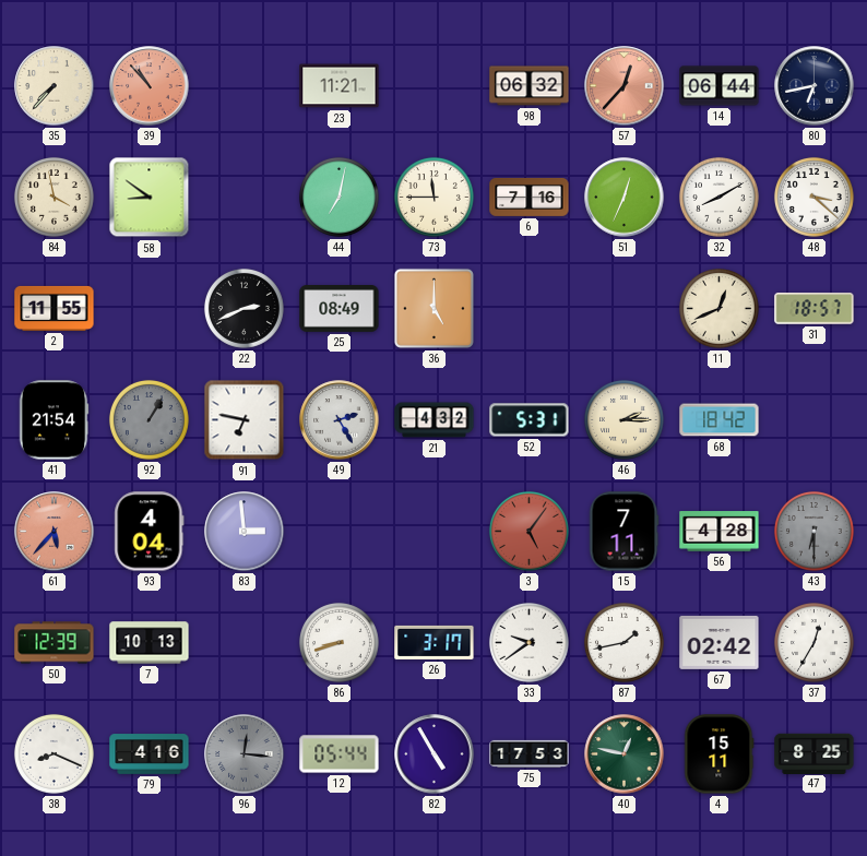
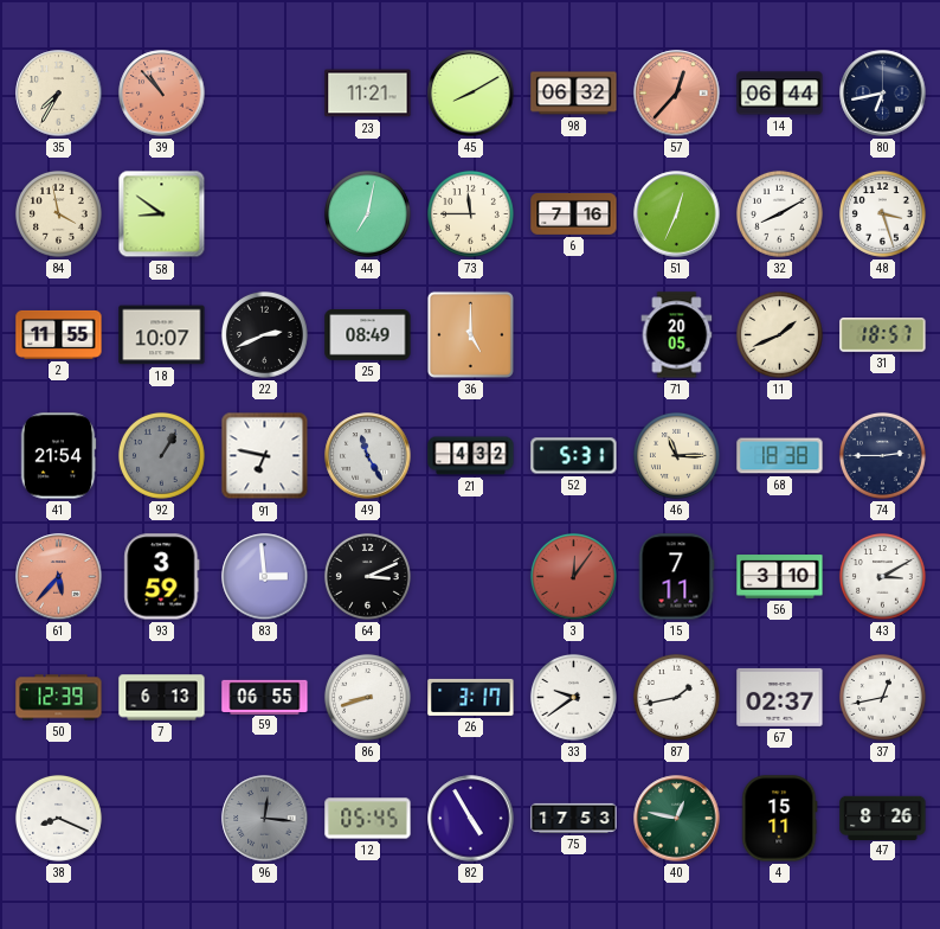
35: 7:37 -> 7:35 (59, 94)
45: none -> 8:10 (471, 94)
48: 3:22 -> 3:27 (882, 213)
18: none -> 10:07 (162, 335)
71: none -> 20:05 (677, 335)
11: 12:41 -> 1:41 (779, 334)
49: 2:25 -> 11:25 (368, 456)
46: 2:15 -> 11:15 (676, 455)
68: 18:42 -> 18:38 (780, 456)
74: none -> 2:45 (882, 455)
93: 4:04 -> 3:59 (162, 577)
64: none -> 3:11 (367, 576)
3: 5:06 -> 12:06 (573, 576)
56: 4:28 -> 3:10 (780, 577)
43: 6:30 -> 3:10 (882, 576)
43 dial: grey -> white (882, 576)
7: 10:13 -> 6:13 (162, 698)
59: none -> 06:55 (265, 697)
67: 02:42 -> 02:37 (780, 697)
37: 12:35 -> 12:43 (882, 697)
79: 4:16 -> none (150, 754)
12: 05:44 -> 05:45 (368, 819)
47: 8:25 -> 8:26 (883, 818)
